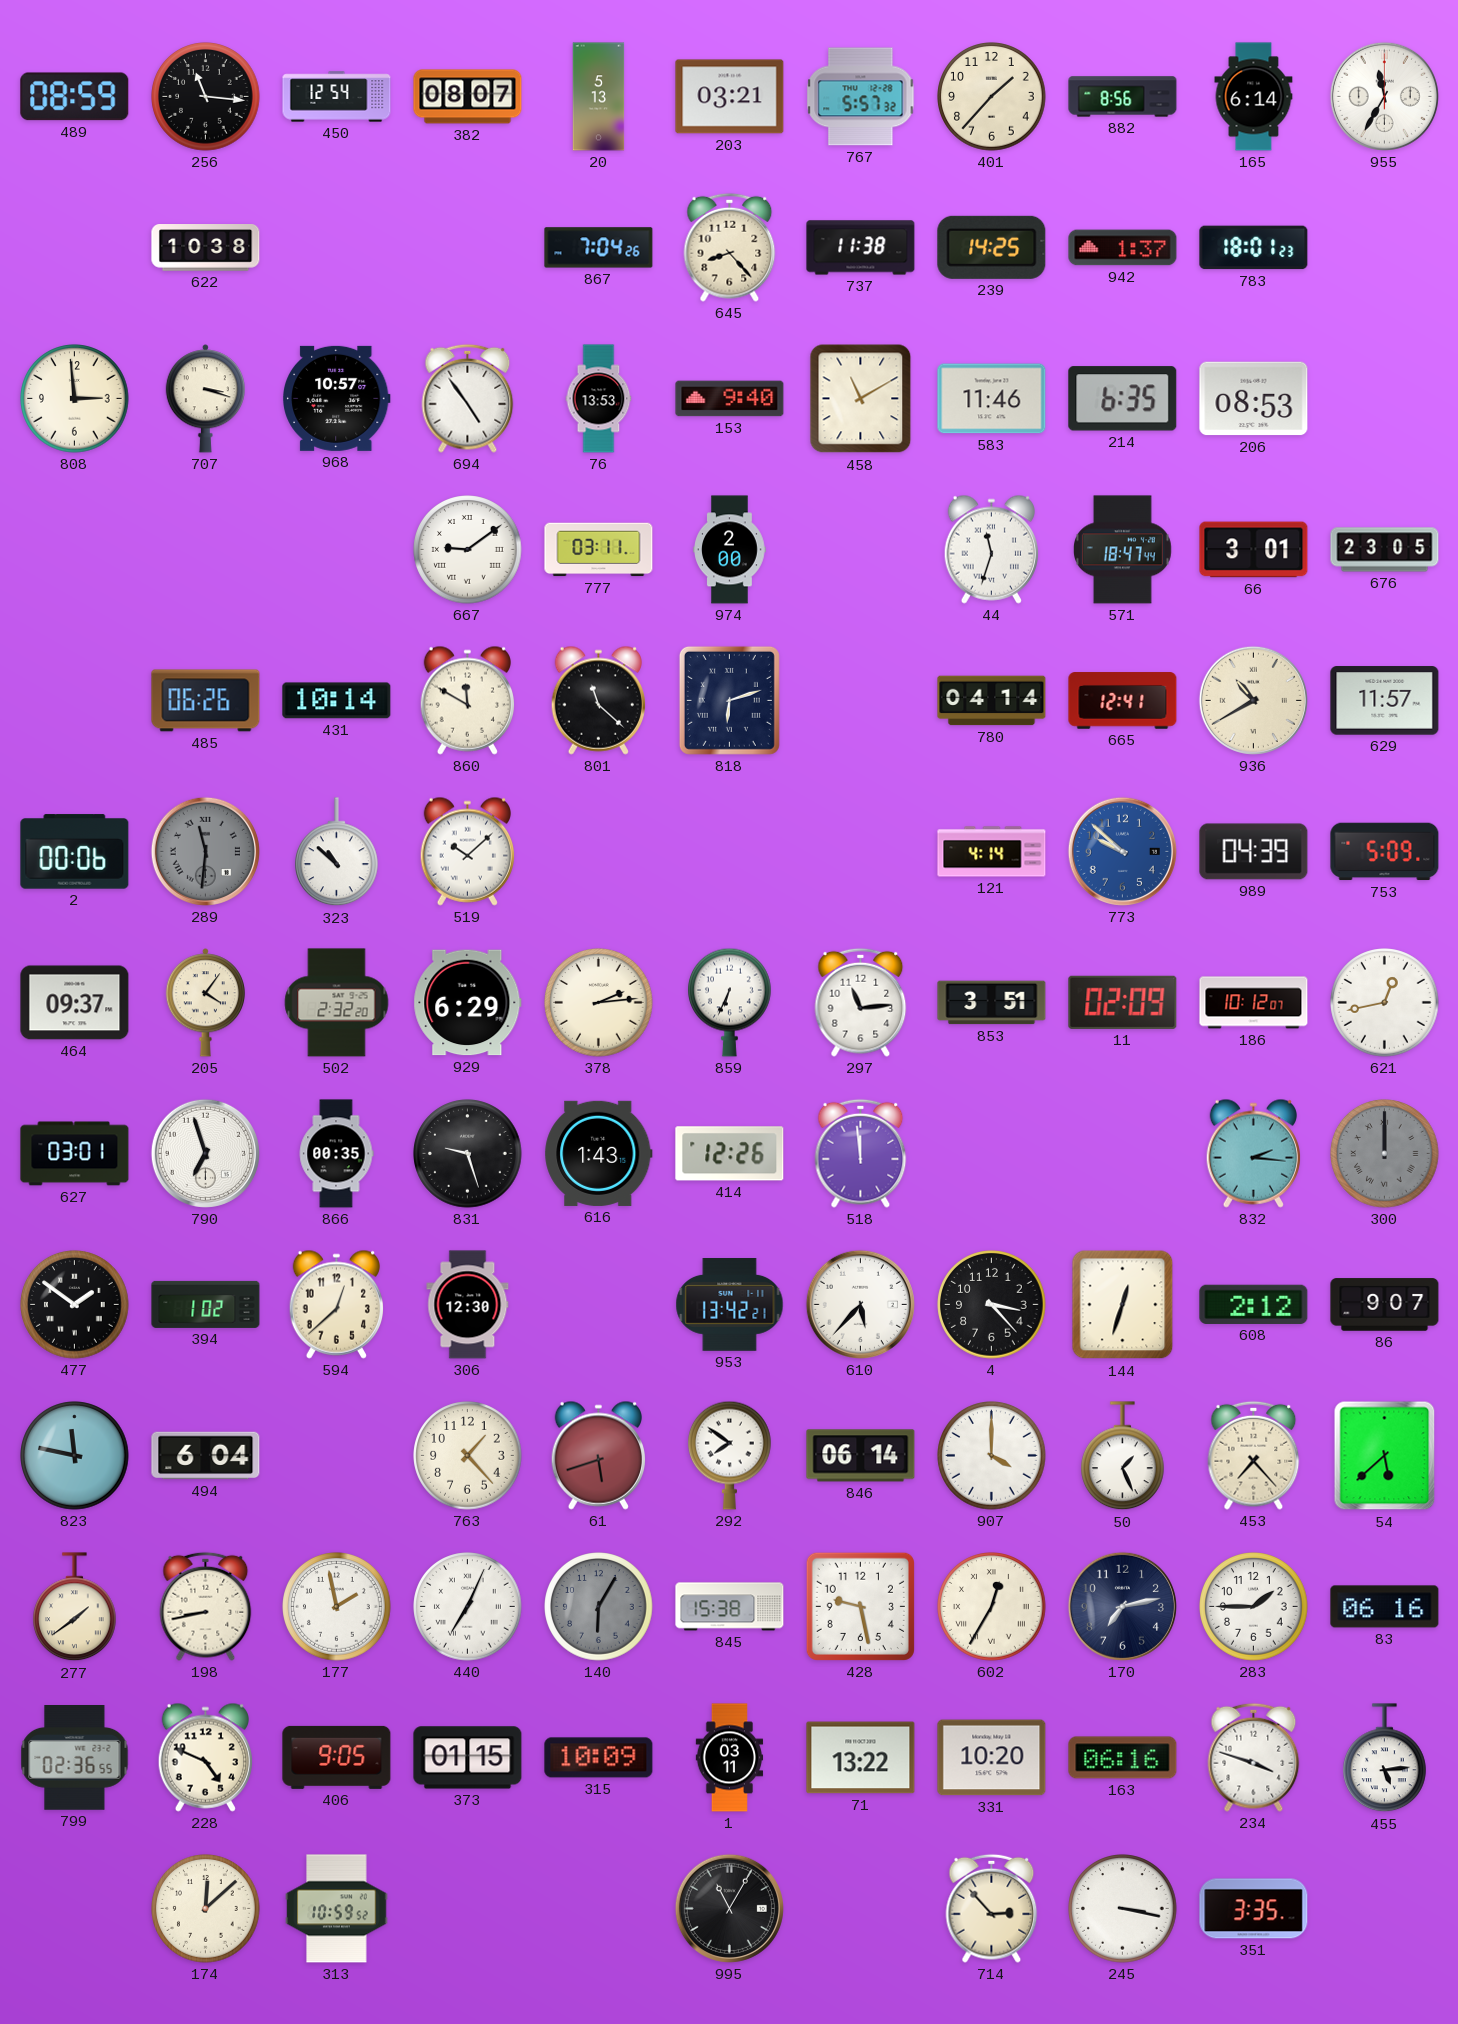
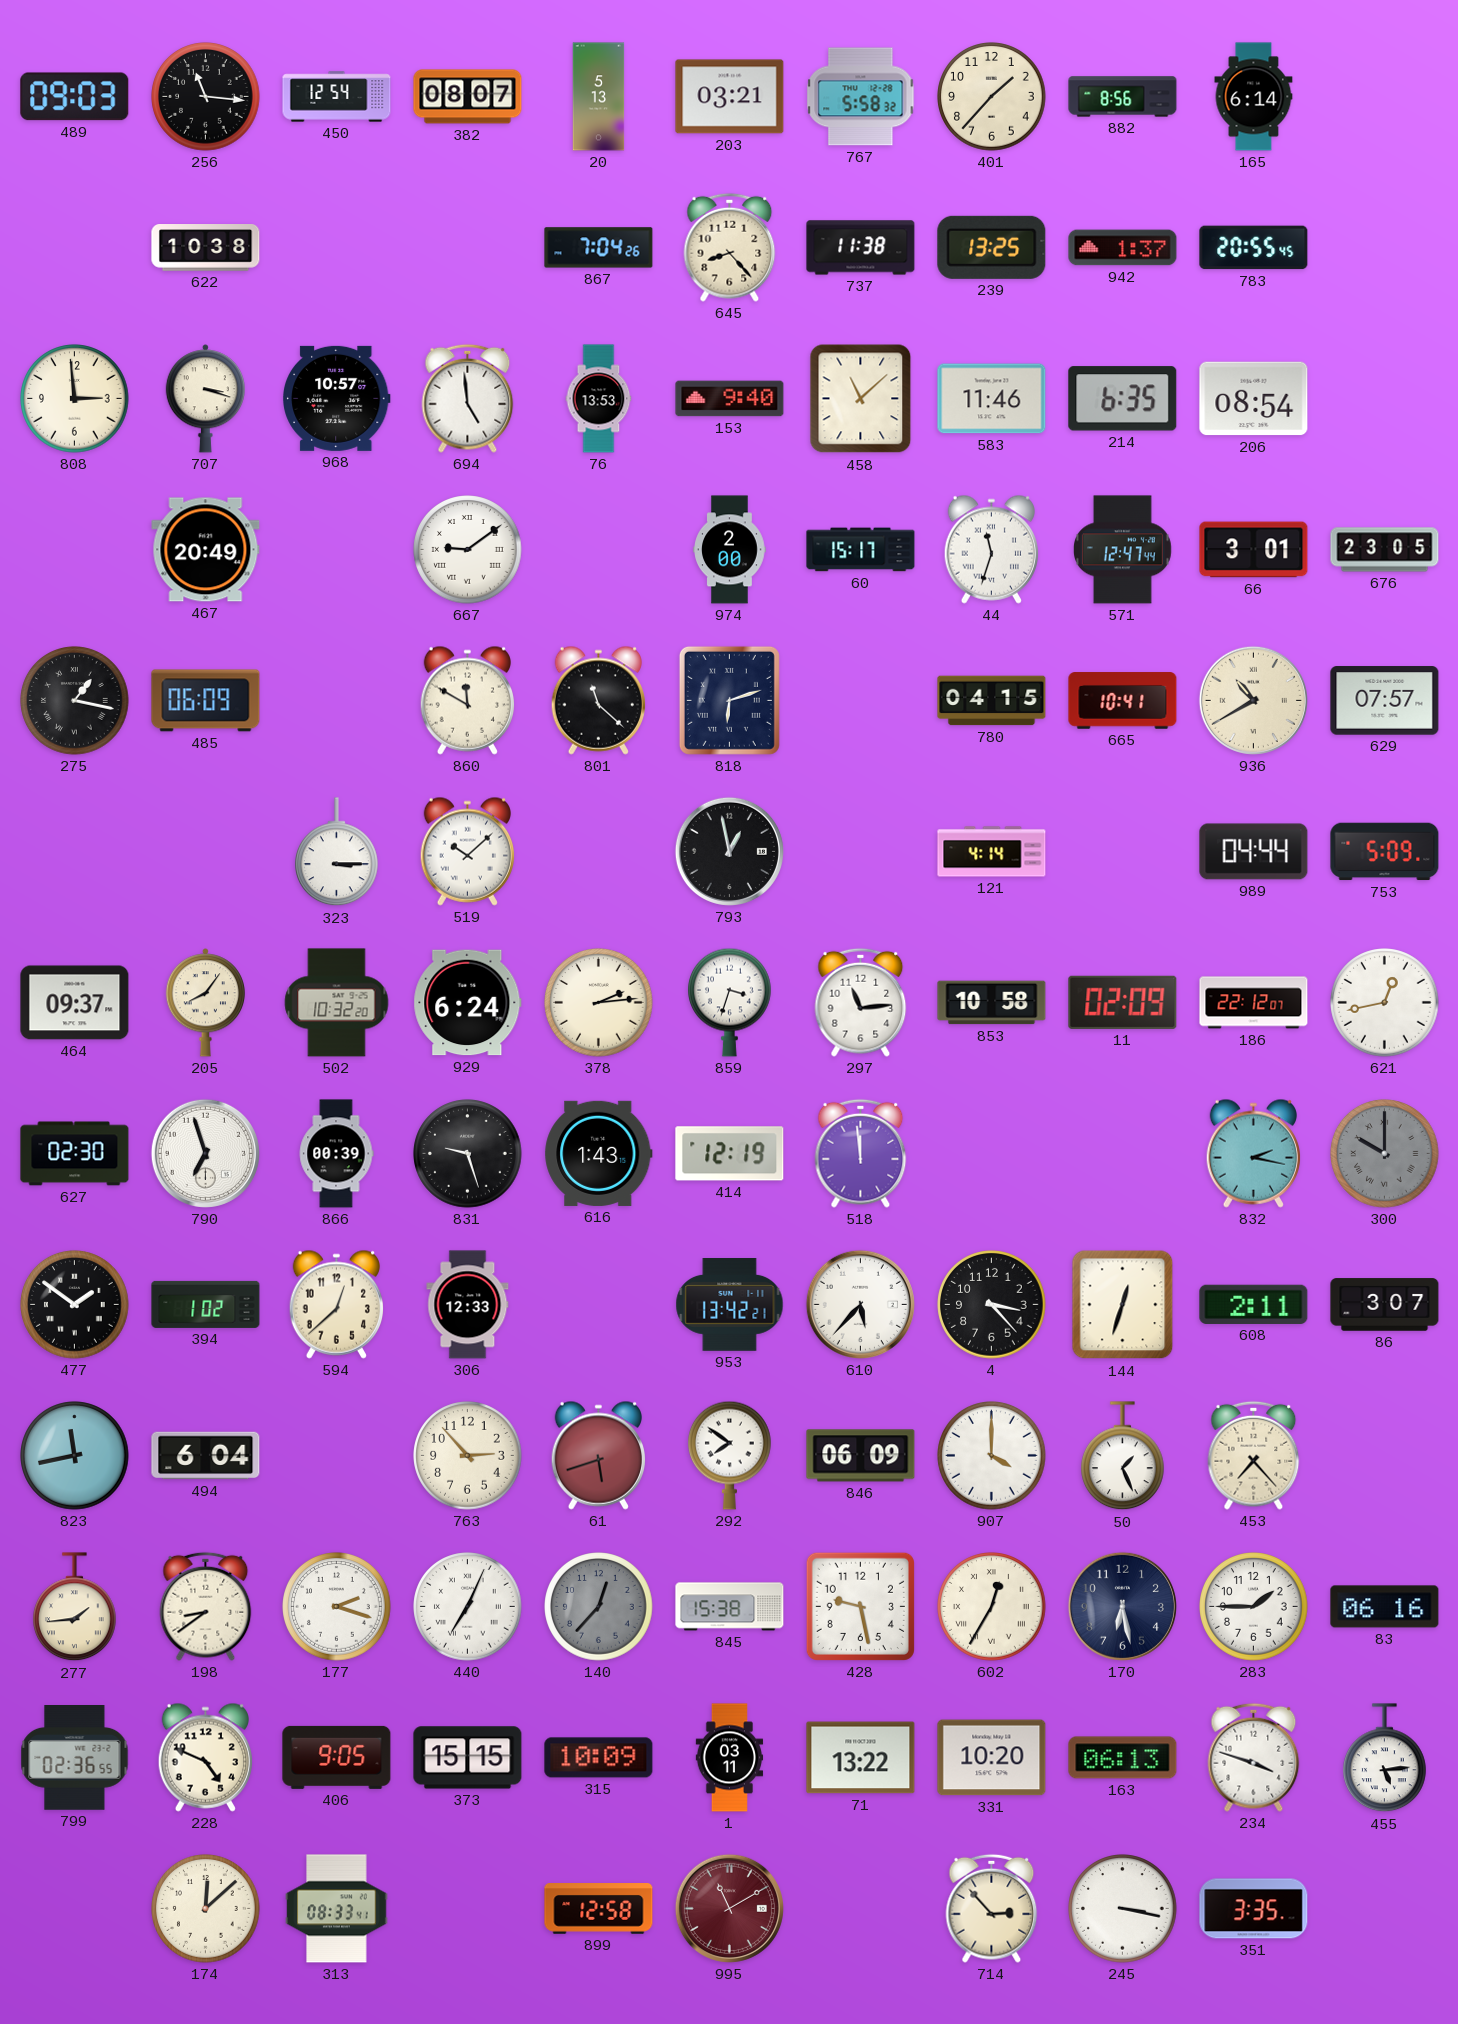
489: 08:59 -> 09:03 (75, 97)
767: 5:57 -> 5:58 (861, 97)
955: 11:35 -> none (1384, 96)
239: 14:25 -> 13:25 (992, 247)
783: 18:01 -> 20:55 (1254, 248)
694: 4:54 -> 4:59 (468, 398)
458: 11:10 -> 11:08 (861, 399)
206: 08:53 -> 08:54 (1254, 399)
467: none -> 20:49 (206, 550)
777: 03:11 -> none (599, 550)
60: none -> 15:17 (861, 550)
571: 18:47 -> 12:47 (1123, 550)
275: none -> 1:17 (75, 701)
485: 06:26 -> 06:09 (206, 701)
431: 10:14 -> none (337, 701)
780: 04:14 -> 04:15 (992, 701)
665: 12:41 -> 10:41 (1123, 701)
629: 11:57 -> 07:57 (1385, 701)
2: 00:06 -> none (75, 852)
289: 11:31 -> none (205, 851)
323: 10:52 -> 3:15 (337, 852)
793: none -> 12:58 (729, 851)
773: 9:52 -> none (1122, 851)
989: 04:39 -> 04:44 (1254, 852)
205: 4:06 -> 8:06 (205, 1003)
502: 2:32 -> 10:32 (337, 1003)
929: 6:29 -> 6:24 (468, 1003)
859: 6:34 -> 3:33 (730, 1002)
853: 3:51 -> 10:58 (992, 1003)
186: 10:12 -> 22:12 (1254, 1003)
627: 03:01 -> 02:30 (75, 1154)
866: 00:35 -> 00:39 (336, 1154)
414: 12:26 -> 12:19 (730, 1154)
832: 2:16 -> 2:17 (1253, 1153)
300: 12:00 -> 10:00 (1385, 1154)
306: 12:30 -> 12:33 (468, 1305)
608: 2:12 -> 2:11 (1254, 1304)
86: 9:07 -> 3:07 (1385, 1305)
823: 11:47 -> 11:43 (75, 1456)
763: 1:23 -> 2:53 (468, 1456)
846: 06:14 -> 06:09 (861, 1456)
54: 5:38 -> none (1385, 1456)
277: 1:39 -> 1:44 (75, 1607)
198: 8:43 -> 8:39 (206, 1606)
177: 1:58 -> 2:18 (337, 1607)
140: 6:05 -> 12:37 (599, 1607)
170: 7:13 -> 6:28 (1122, 1606)
373: 01:15 -> 15:15 (468, 1758)
163: 06:16 -> 06:13 (1123, 1758)
313: 10:59 -> 08:33 (337, 1909)
899: none -> 12:58 (599, 1909)
995: 11:05 -> 11:10 (729, 1908)
995 dial: black -> burgundy (729, 1908)
